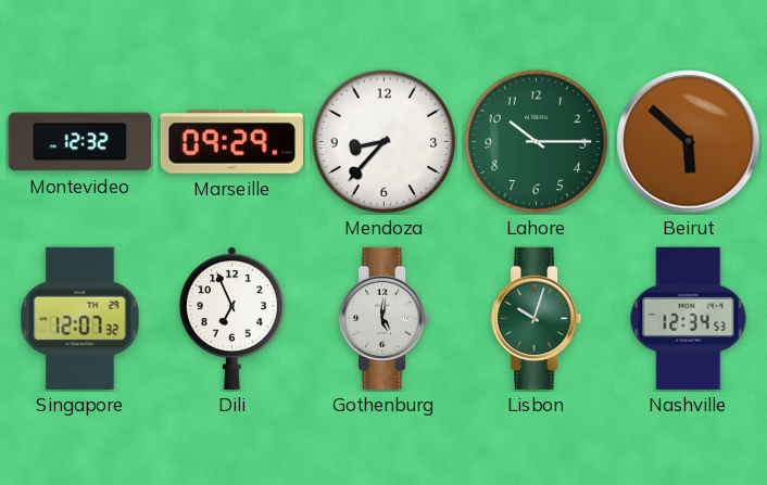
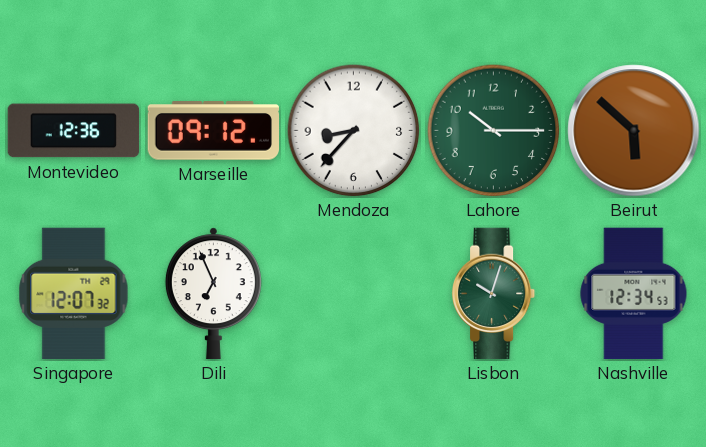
Montevideo: 12:32 -> 12:36 (74, 131)
Marseille: 09:29 -> 09:12 (213, 131)
Gothenburg: 5:01 -> none (385, 319)
